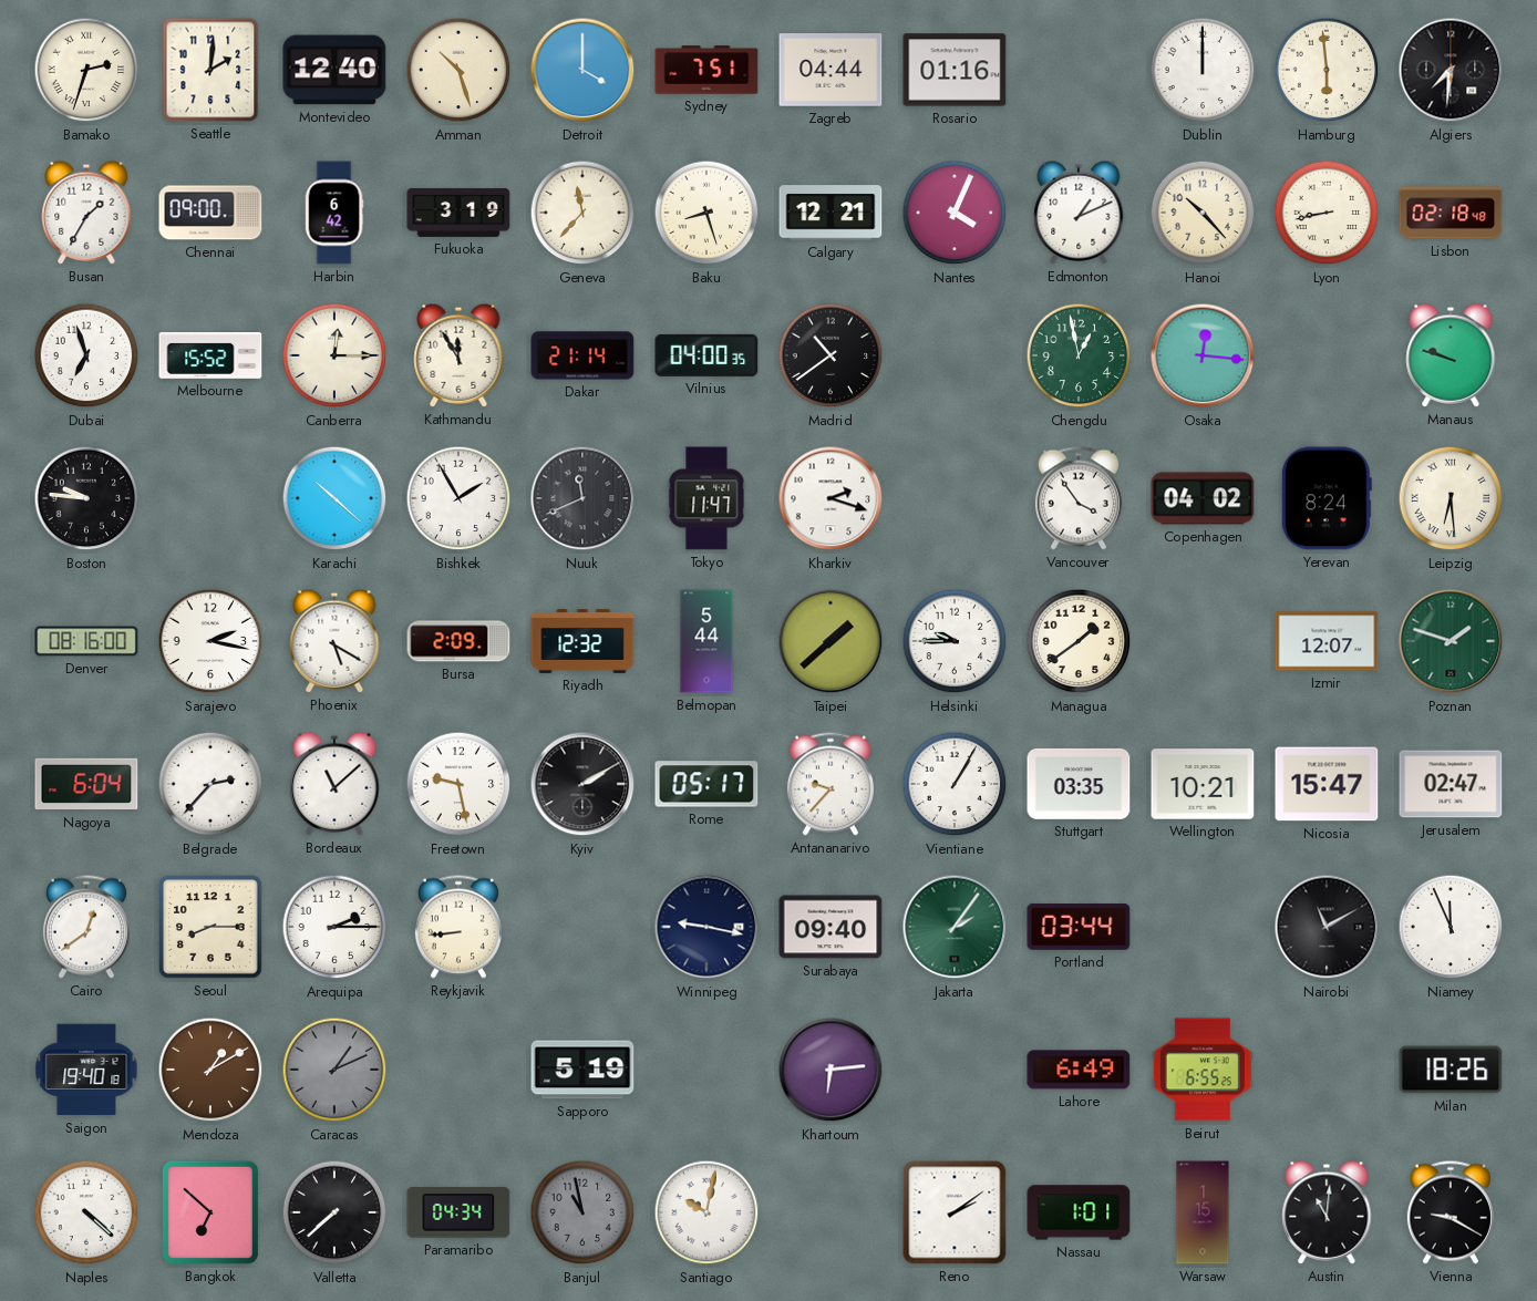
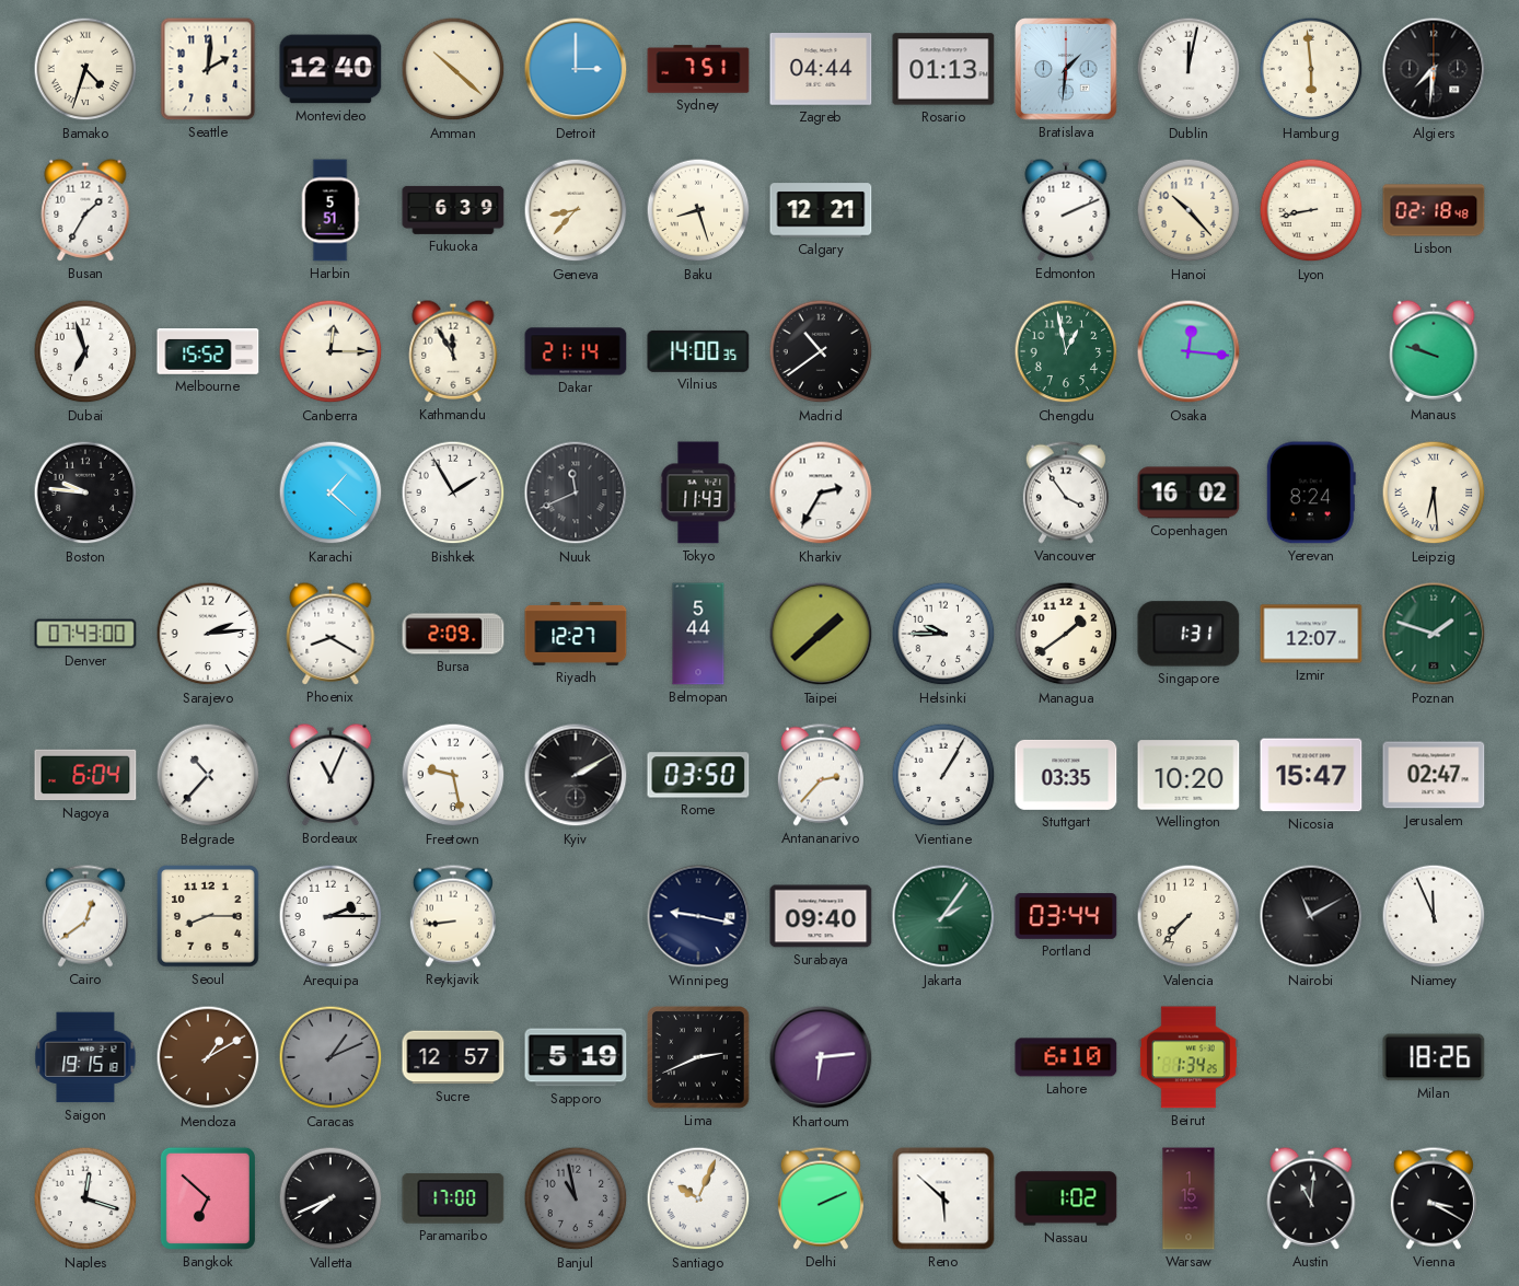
Bamako: 2:33 -> 4:33 (85, 69)
Amman: 10:27 -> 10:22 (453, 69)
Detroit: 4:00 -> 3:00 (576, 69)
Rosario: 01:16 -> 01:13 (943, 69)
Bratislava: none -> 1:31 (1066, 69)
Dublin: 12:00 -> 12:02 (1188, 69)
Chennai: 09:00 -> none (210, 213)
Harbin: 6:42 -> 5:51 (331, 210)
Fukuoka: 3:19 -> 6:39 (453, 210)
Geneva: 11:37 -> 8:37 (576, 210)
Nantes: 4:04 -> none (955, 213)
Edmonton: 1:11 -> 2:11 (1066, 210)
Vilnius: 04:00 -> 14:00 (698, 351)
Karachi: 10:22 -> 1:22 (331, 493)
Tokyo: 11:47 -> 11:43 (698, 493)
Kharkiv: 2:18 -> 2:35 (821, 493)
Copenhagen: 04:02 -> 16:02 (1188, 493)
Denver: 08:16 -> 07:43 (85, 634)
Sarajevo: 2:17 -> 2:14 (208, 634)
Phoenix: 5:20 -> 8:20 (331, 634)
Riyadh: 12:32 -> 12:27 (576, 634)
Singapore: none -> 1:31 (1188, 634)
Belgrade: 2:37 -> 10:37 (208, 775)
Bordeaux: 11:08 -> 11:04 (331, 775)
Rome: 05:17 -> 03:50 (698, 775)
Antananarivo: 9:37 -> 2:37 (821, 775)
Wellington: 10:21 -> 10:20 (1188, 775)
Valencia: none -> 7:37 (1188, 916)
Saigon: 19:40 -> 19:15 (85, 1057)
Sucre: none -> 12:57 (453, 1057)
Lima: none -> 2:41 (698, 1057)
Lahore: 6:49 -> 6:10 (1066, 1057)
Beirut: 6:55 -> 1:34 (1188, 1057)
Naples: 4:22 -> 12:18 (85, 1198)
Valletta: 7:38 -> 7:41 (331, 1198)
Paramaribo: 04:34 -> 17:00 (453, 1198)
Santiago: 10:02 -> 10:04 (698, 1198)
Delhi: none -> 2:11 (821, 1198)
Reno: 2:09 -> 5:52 (943, 1198)
Nassau: 1:01 -> 1:02 (1066, 1198)
Vienna: 9:20 -> 3:20 (1434, 1198)
